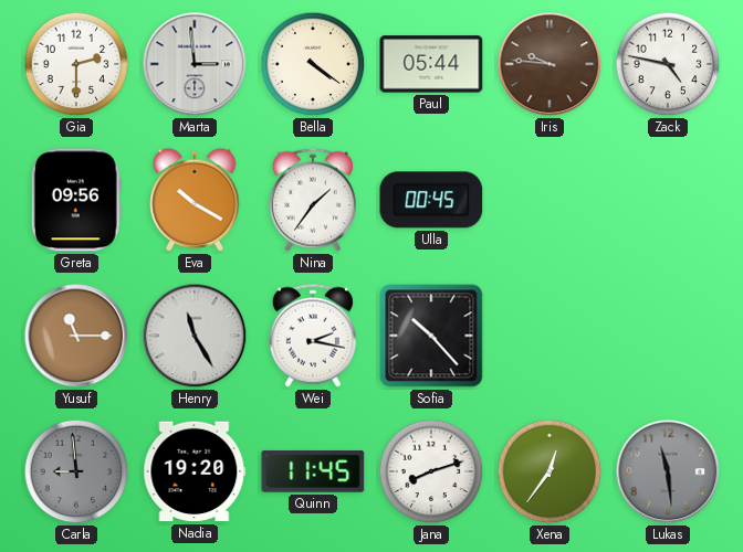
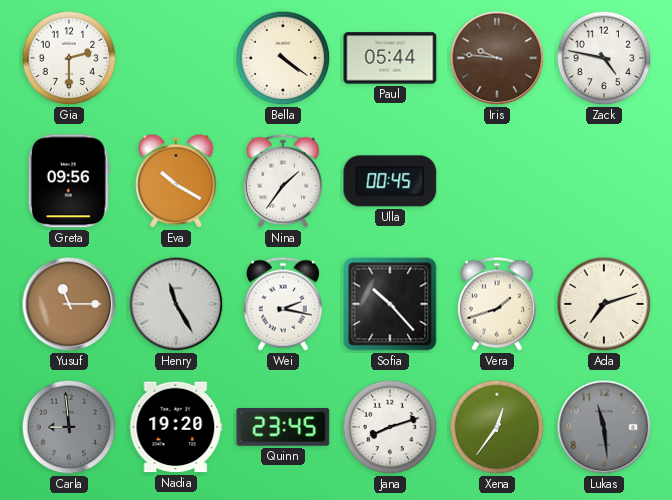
Marta: 2:59 -> none (195, 64)
Vera: none -> 1:42 (497, 304)
Ada: none -> 7:12 (604, 304)
Quinn: 11:45 -> 23:45 (283, 427)
